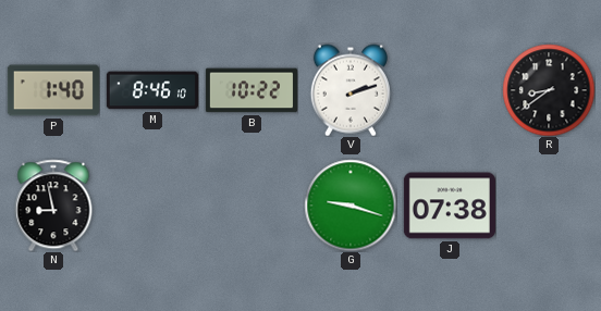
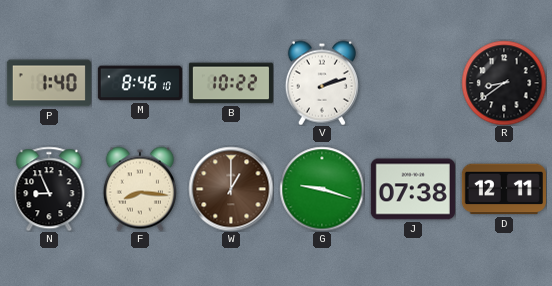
N: 8:58 -> 8:56 (49, 189)
F: none -> 8:16 (140, 189)
W: none -> 1:00 (231, 189)
D: none -> 12:11 (504, 189)
